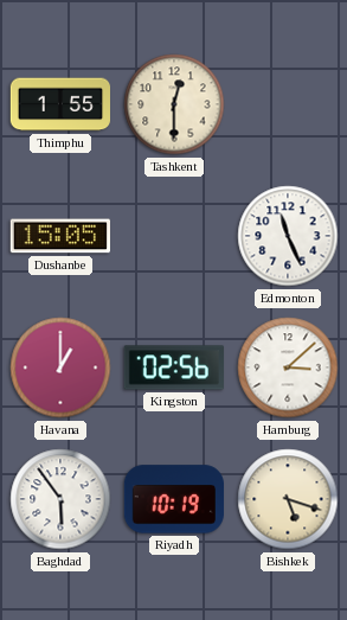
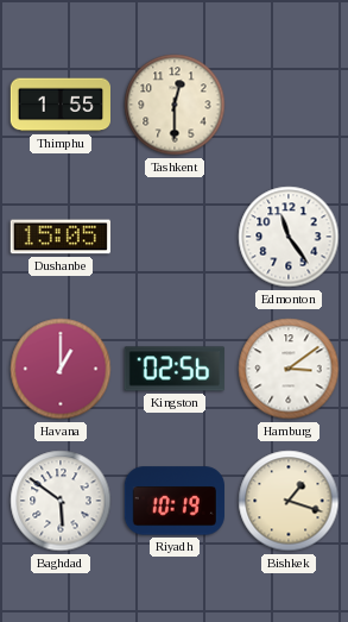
Edmonton: 11:26 -> 11:24 (289, 237)
Hamburg: 3:08 -> 3:09 (289, 369)
Baghdad: 5:54 -> 5:51 (61, 501)
Bishkek: 5:18 -> 1:18 (289, 501)
